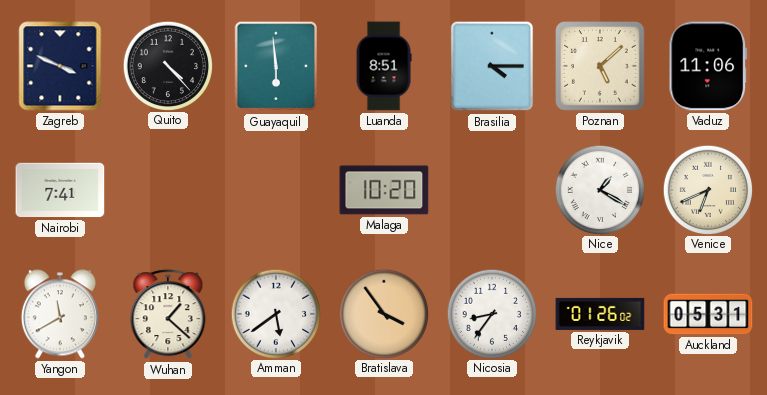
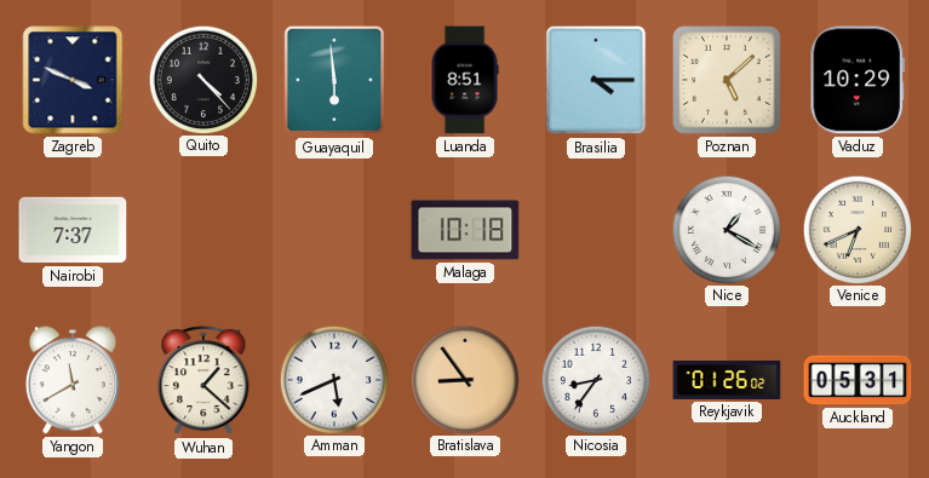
Vaduz: 11:06 -> 10:29 (856, 80)
Nairobi: 7:41 -> 7:37 (73, 230)
Malaga: 10:20 -> 10:18 (465, 230)
Amman: 5:39 -> 5:41 (333, 379)
Bratislava: 3:54 -> 8:54 (464, 379)
